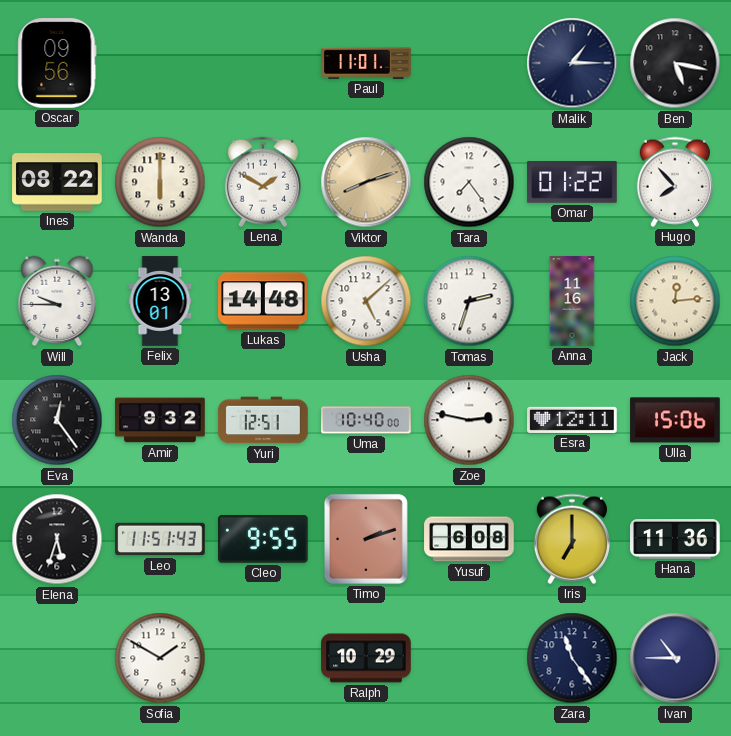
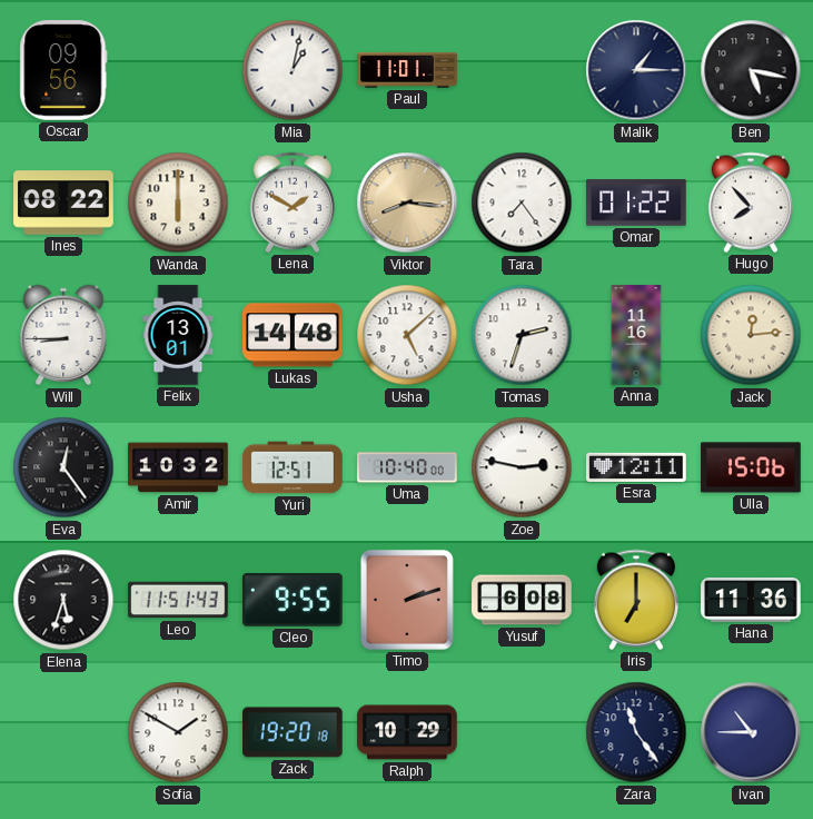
Mia: none -> 1:02 (293, 70)
Viktor: 8:12 -> 8:16 (407, 203)
Will: 9:45 -> 8:45 (63, 335)
Amir: 9:32 -> 10:32 (178, 467)
Zack: none -> 19:20 (293, 732)
